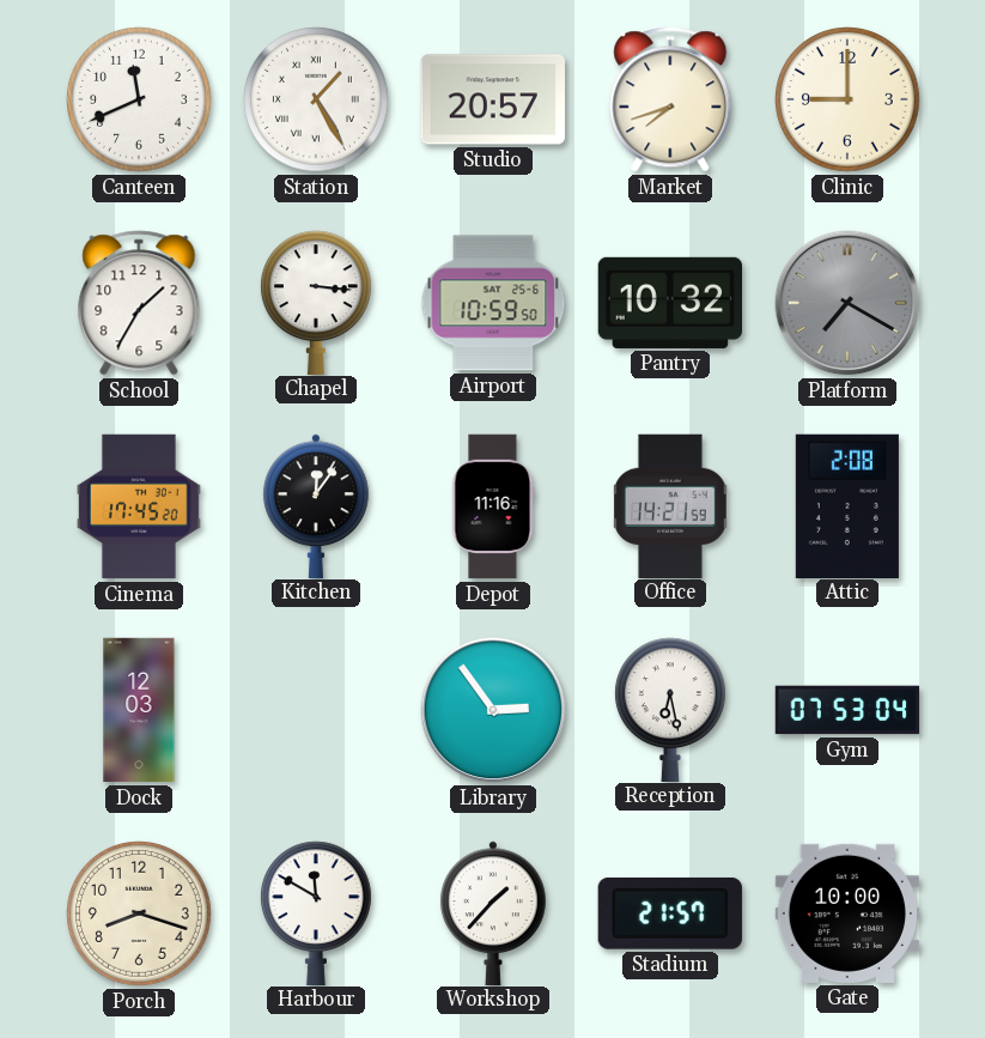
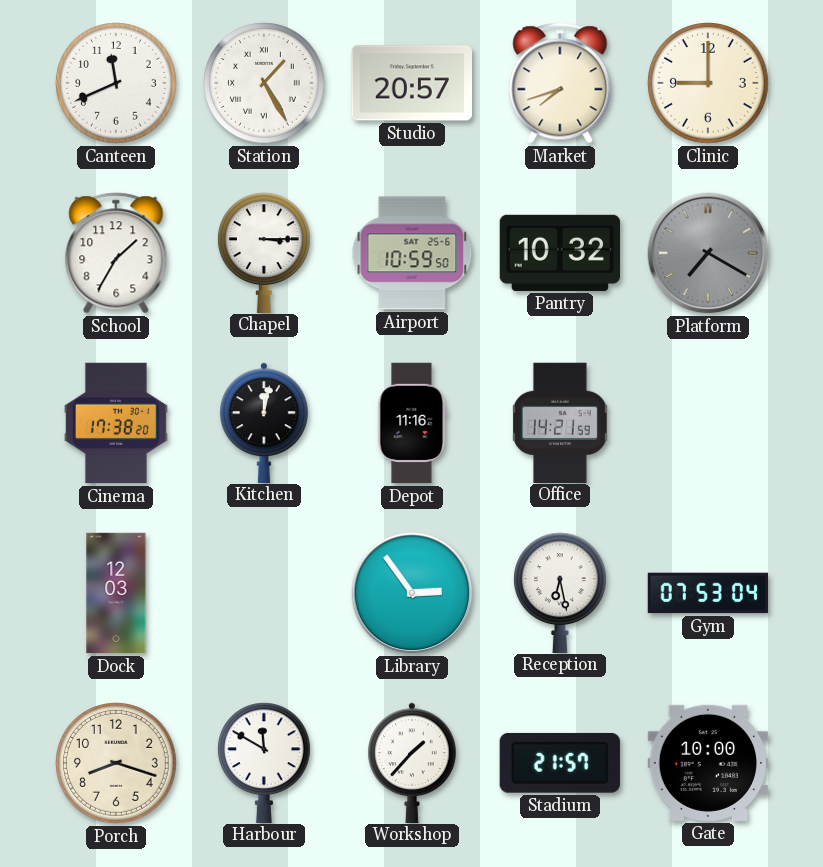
Chapel: 3:16 -> 3:15 (264, 252)
Cinema: 17:45 -> 17:38 (116, 423)
Kitchen: 12:06 -> 12:02 (265, 422)
Attic: 2:08 -> none (847, 505)
